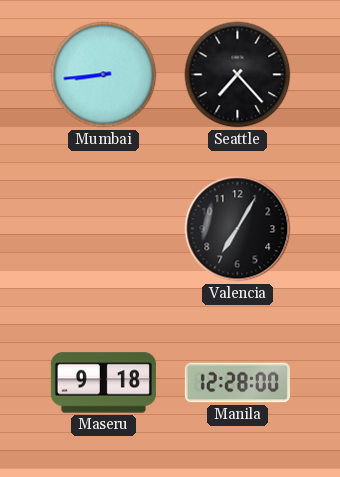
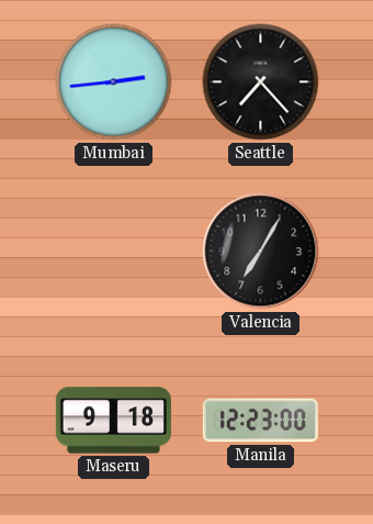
Mumbai: 8:44 -> 2:44 (114, 82)
Manila: 12:28 -> 12:23 (260, 421)
